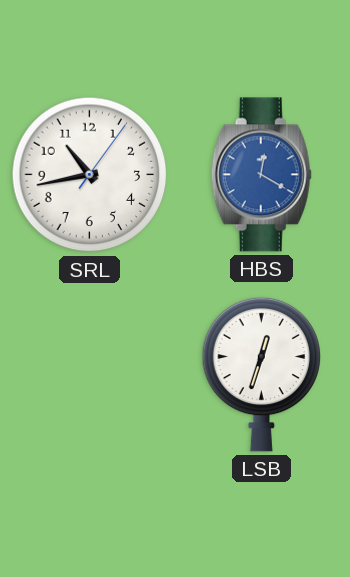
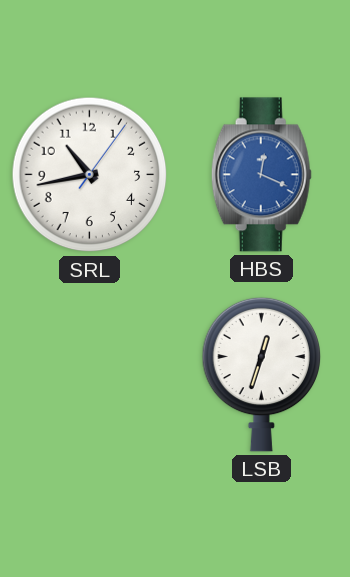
HBS: 12:20 -> 12:19 (261, 175)
